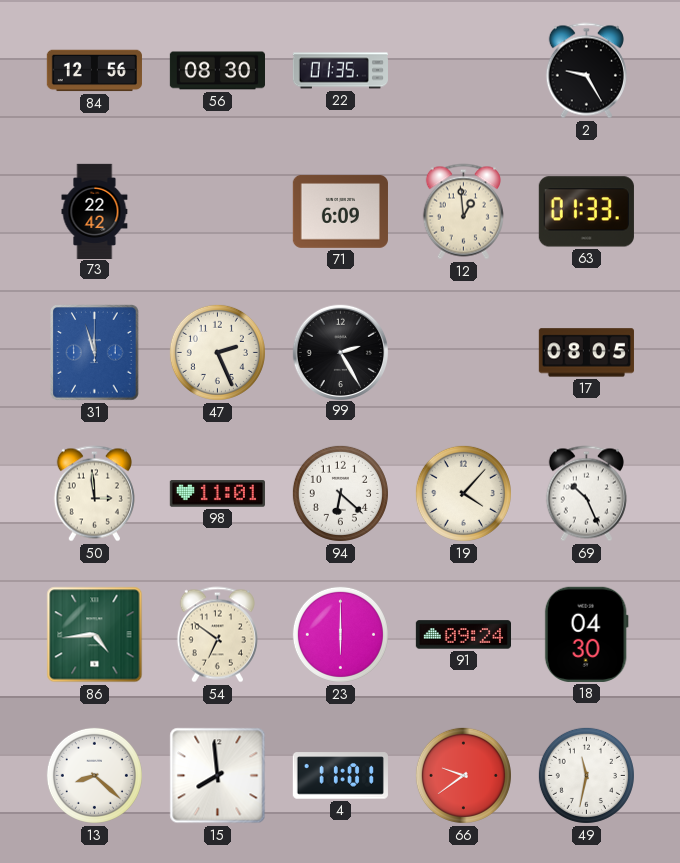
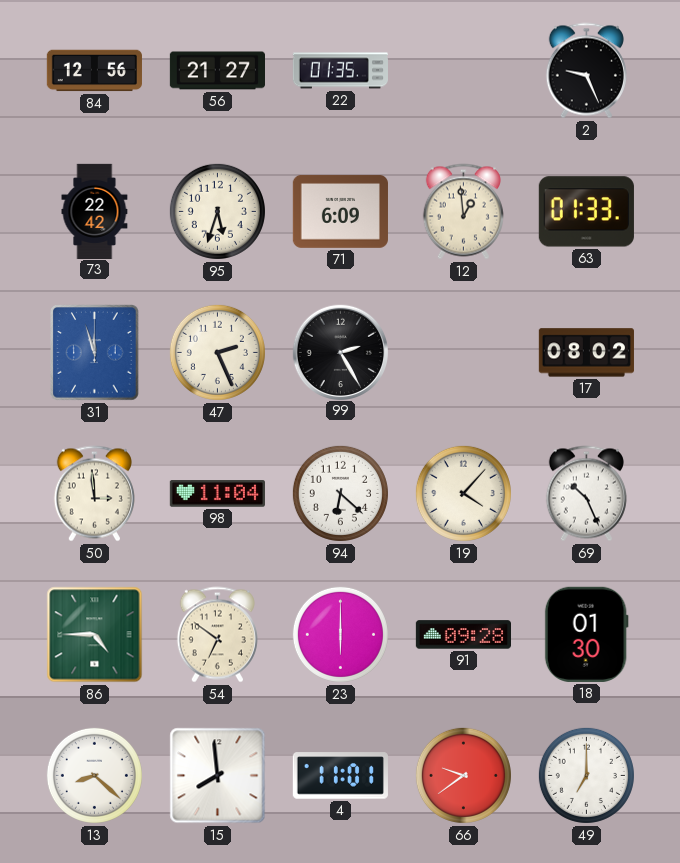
56: 08:30 -> 21:27 (217, 71)
2: 9:25 -> 9:26 (586, 71)
95: none -> 5:33 (217, 211)
17: 08:05 -> 08:02 (586, 353)
98: 11:01 -> 11:04 (217, 494)
86: 4:44 -> 4:45 (95, 635)
91: 09:24 -> 09:28 (463, 635)
18: 04:30 -> 01:30 (586, 634)
49: 11:32 -> 7:00 (586, 775)
